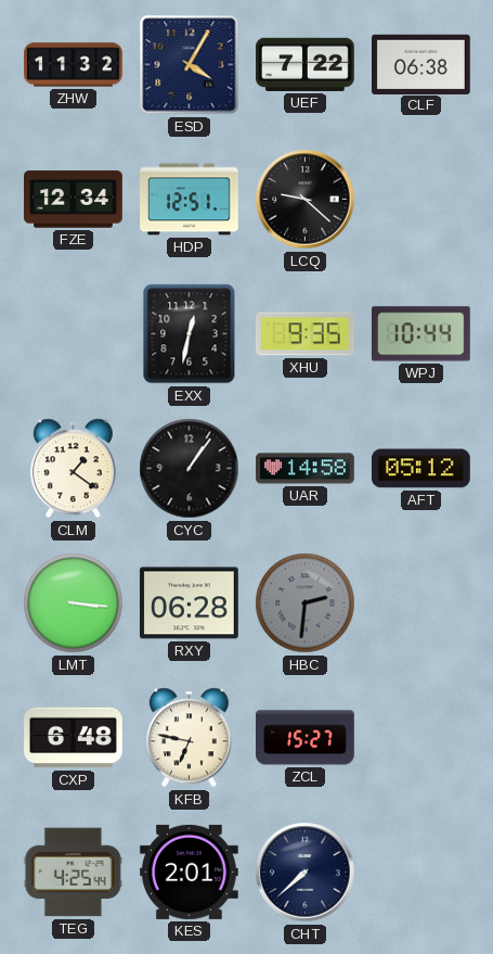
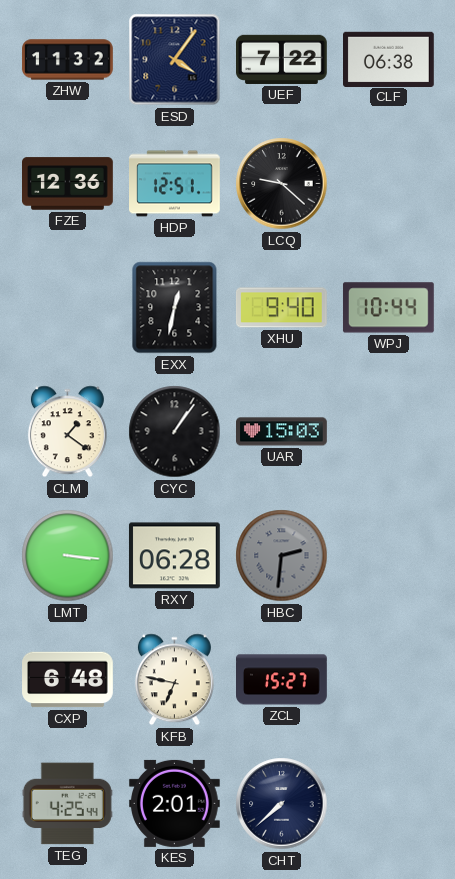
ESD: 4:05 -> 4:06 (175, 60)
FZE: 12:34 -> 12:36 (68, 184)
XHU: 9:35 -> 9:40 (281, 308)
UAR: 14:58 -> 15:03 (282, 432)
AFT: 05:12 -> none (420, 469)
